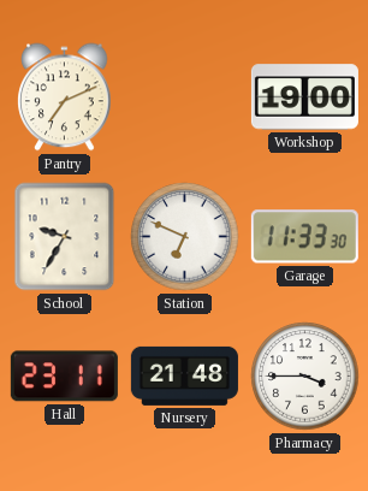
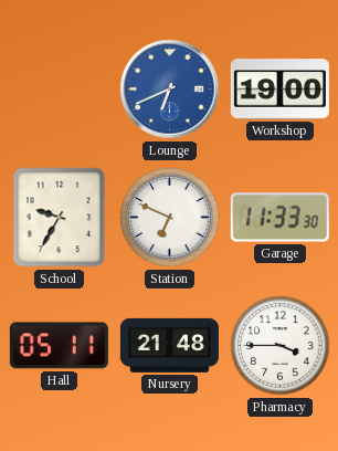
Pantry: 7:11 -> none (65, 97)
Lounge: none -> 6:41 (170, 90)
Hall: 23:11 -> 05:11 (59, 346)
